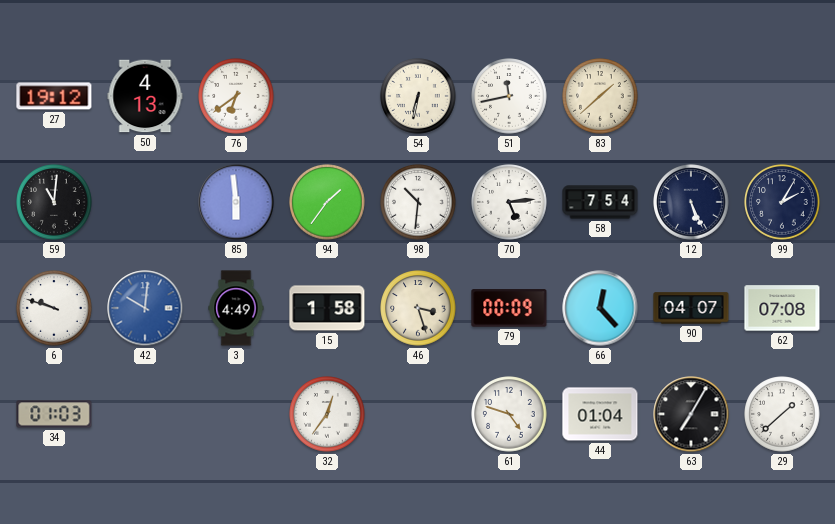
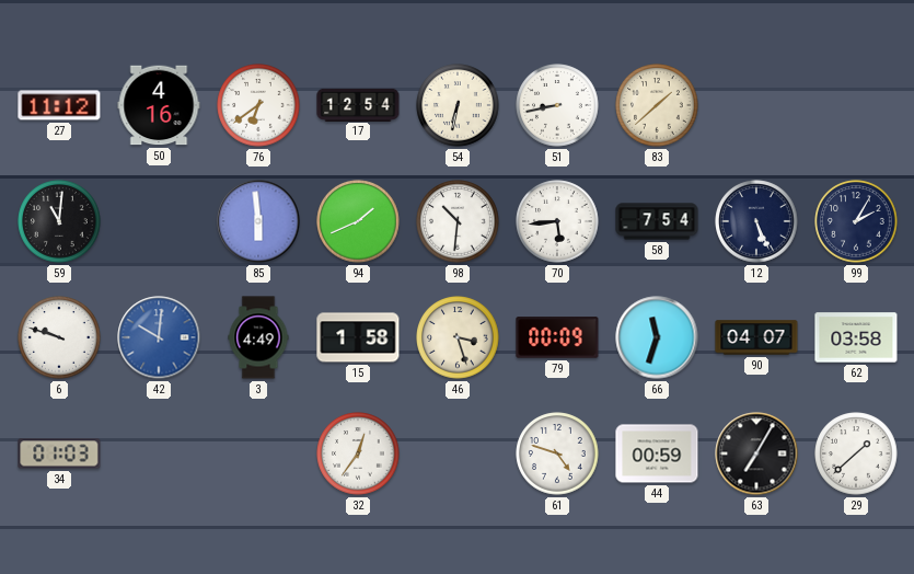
27: 19:12 -> 11:12 (59, 105)
50: 4:13 -> 4:16 (159, 105)
17: none -> 12:54 (358, 104)
51: 11:43 -> 8:43 (557, 105)
94: 1:36 -> 1:41 (358, 221)
70: 5:14 -> 5:44 (557, 221)
66: 12:23 -> 11:33 (657, 337)
62: 07:08 -> 03:58 (856, 337)
44: 01:04 -> 00:59 (657, 454)
